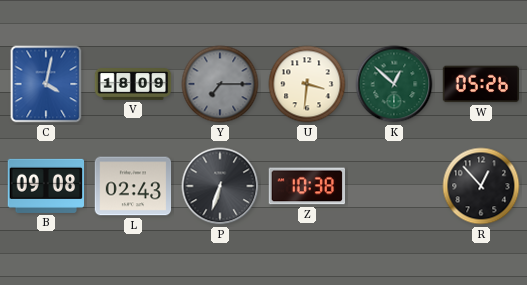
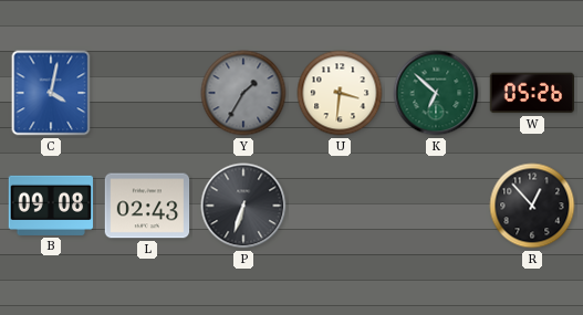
V: 18:09 -> none (133, 84)
Y: 7:15 -> 1:35 (243, 93)
K: 12:52 -> 6:52 (436, 93)
Z: 10:38 -> none (306, 186)
